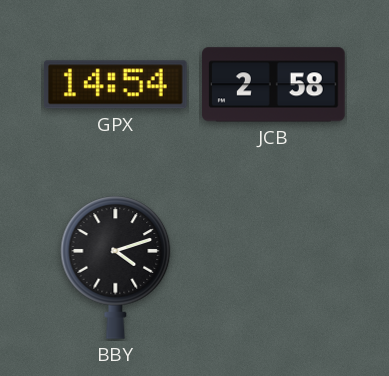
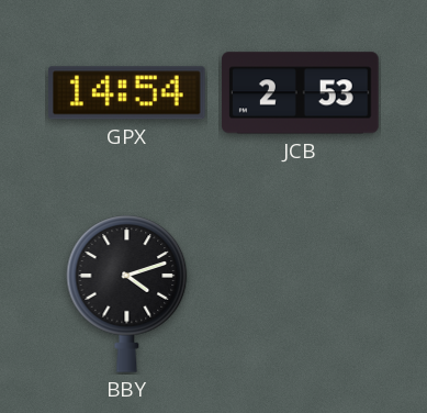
JCB: 2:58 -> 2:53 (301, 93)
